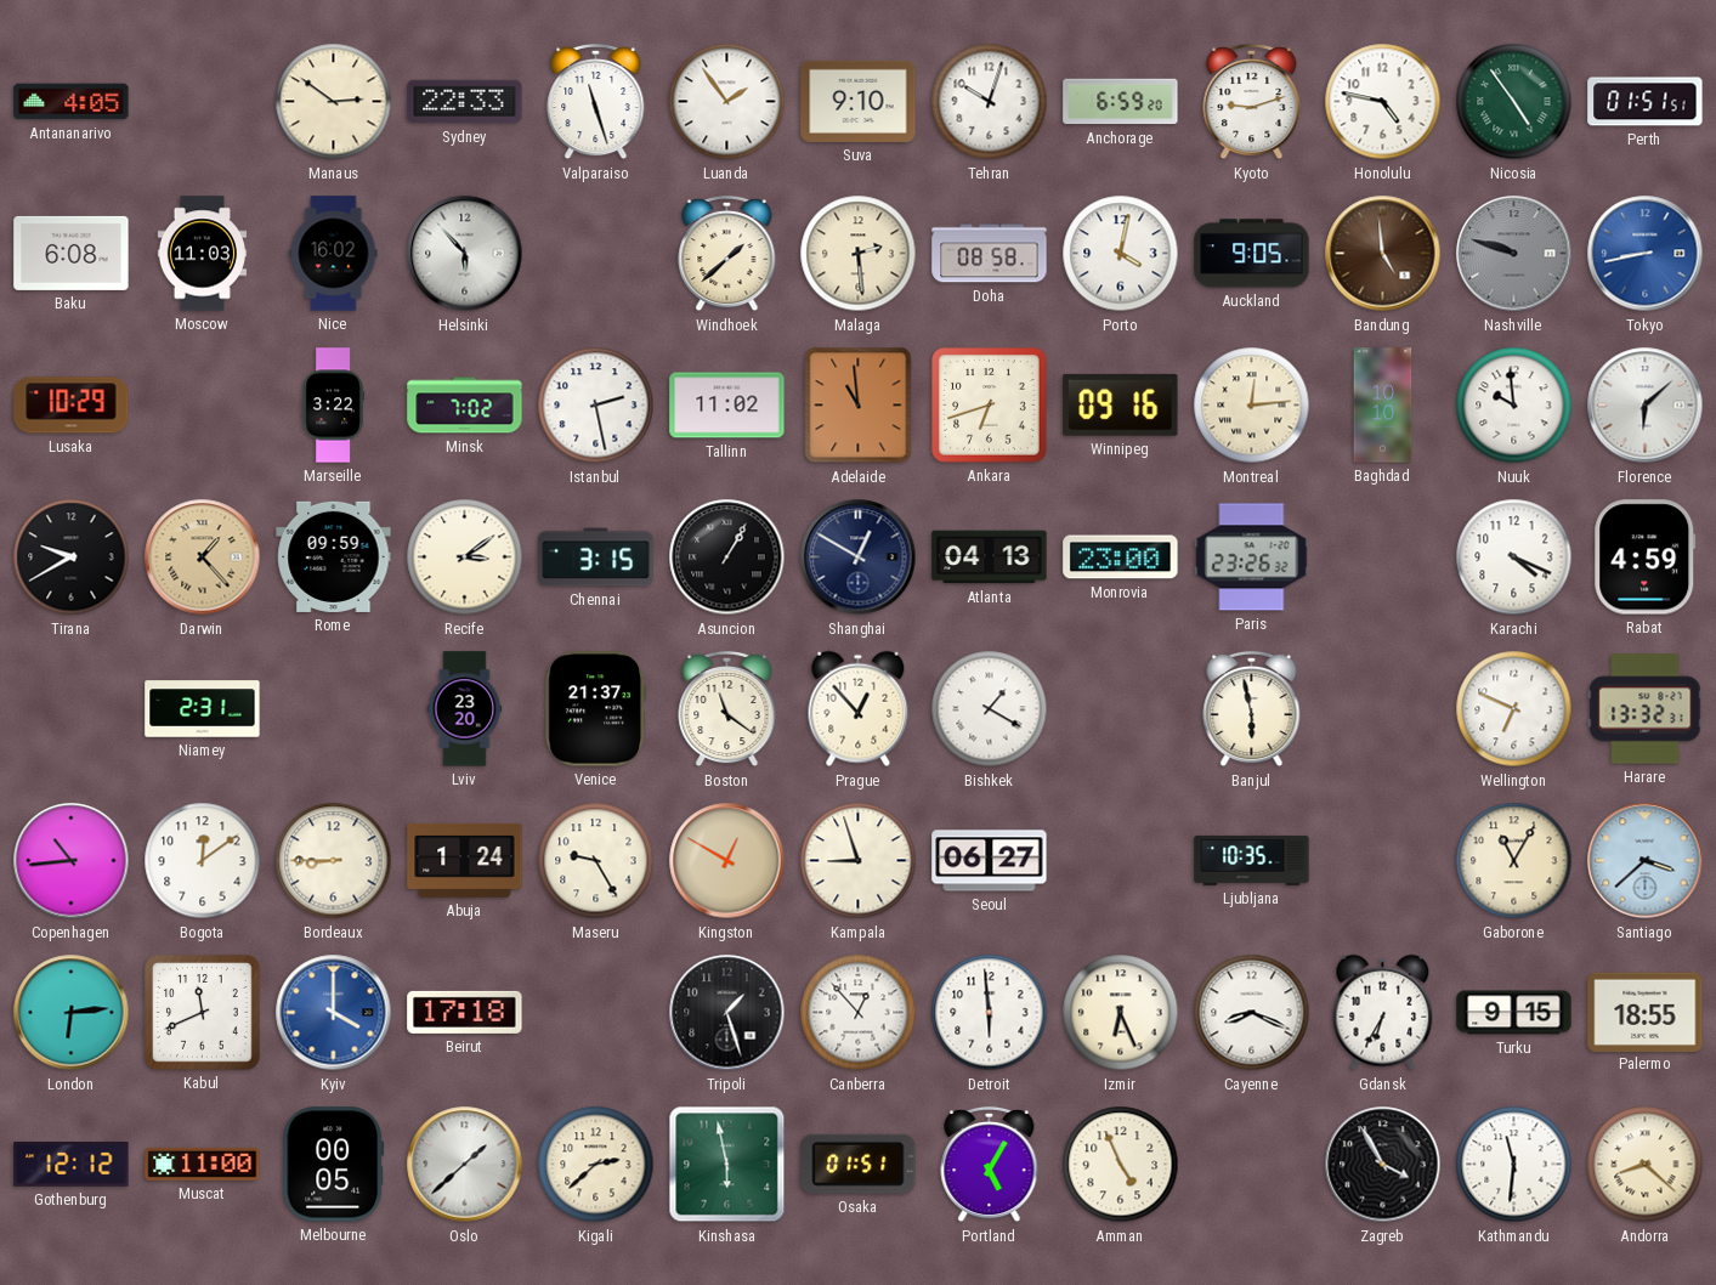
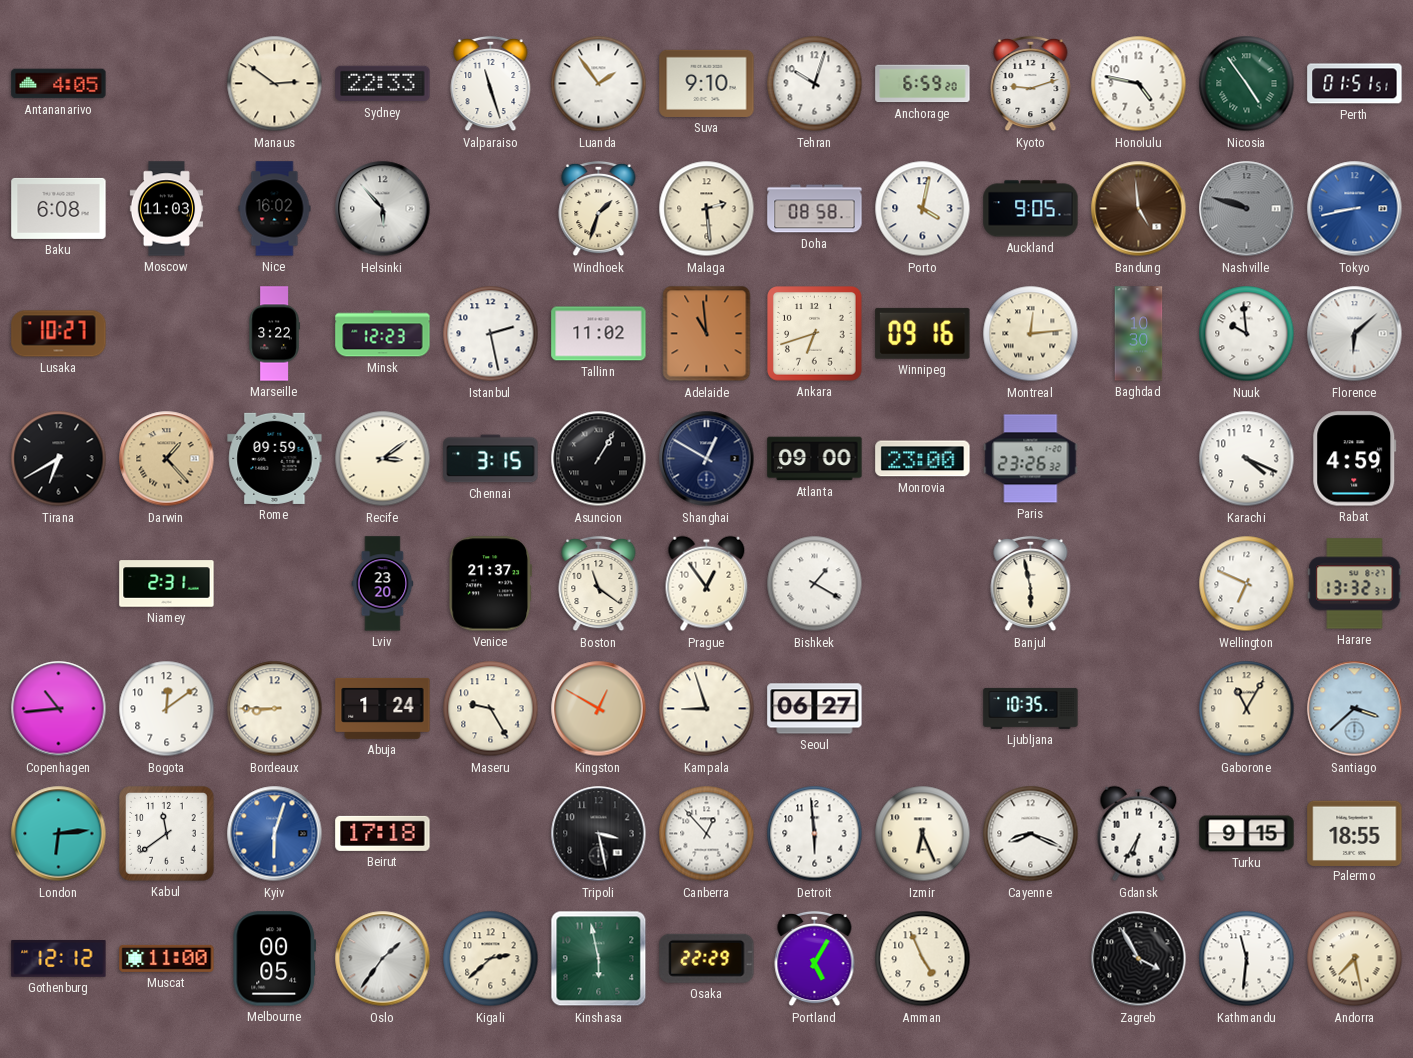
Windhoek: 1:38 -> 1:33 (599, 209)
Lusaka: 10:29 -> 10:27 (59, 334)
Minsk: 7:02 -> 12:23 (383, 334)
Baghdad: 10:10 -> 10:30 (1139, 334)
Tirana: 9:40 -> 6:40 (59, 459)
Atlanta: 04:13 -> 09:00 (815, 459)
Prague: 12:53 -> 12:54 (707, 584)
Kabul: 11:41 -> 11:39 (167, 834)
Kyiv: 4:00 -> 6:03 (275, 834)
Tripoli: 1:27 -> 3:28 (599, 834)
Oslo: 1:38 -> 1:36 (383, 959)
Osaka: 01:51 -> 22:29 (707, 958)
Andorra: 8:22 -> 7:28 (1355, 959)
